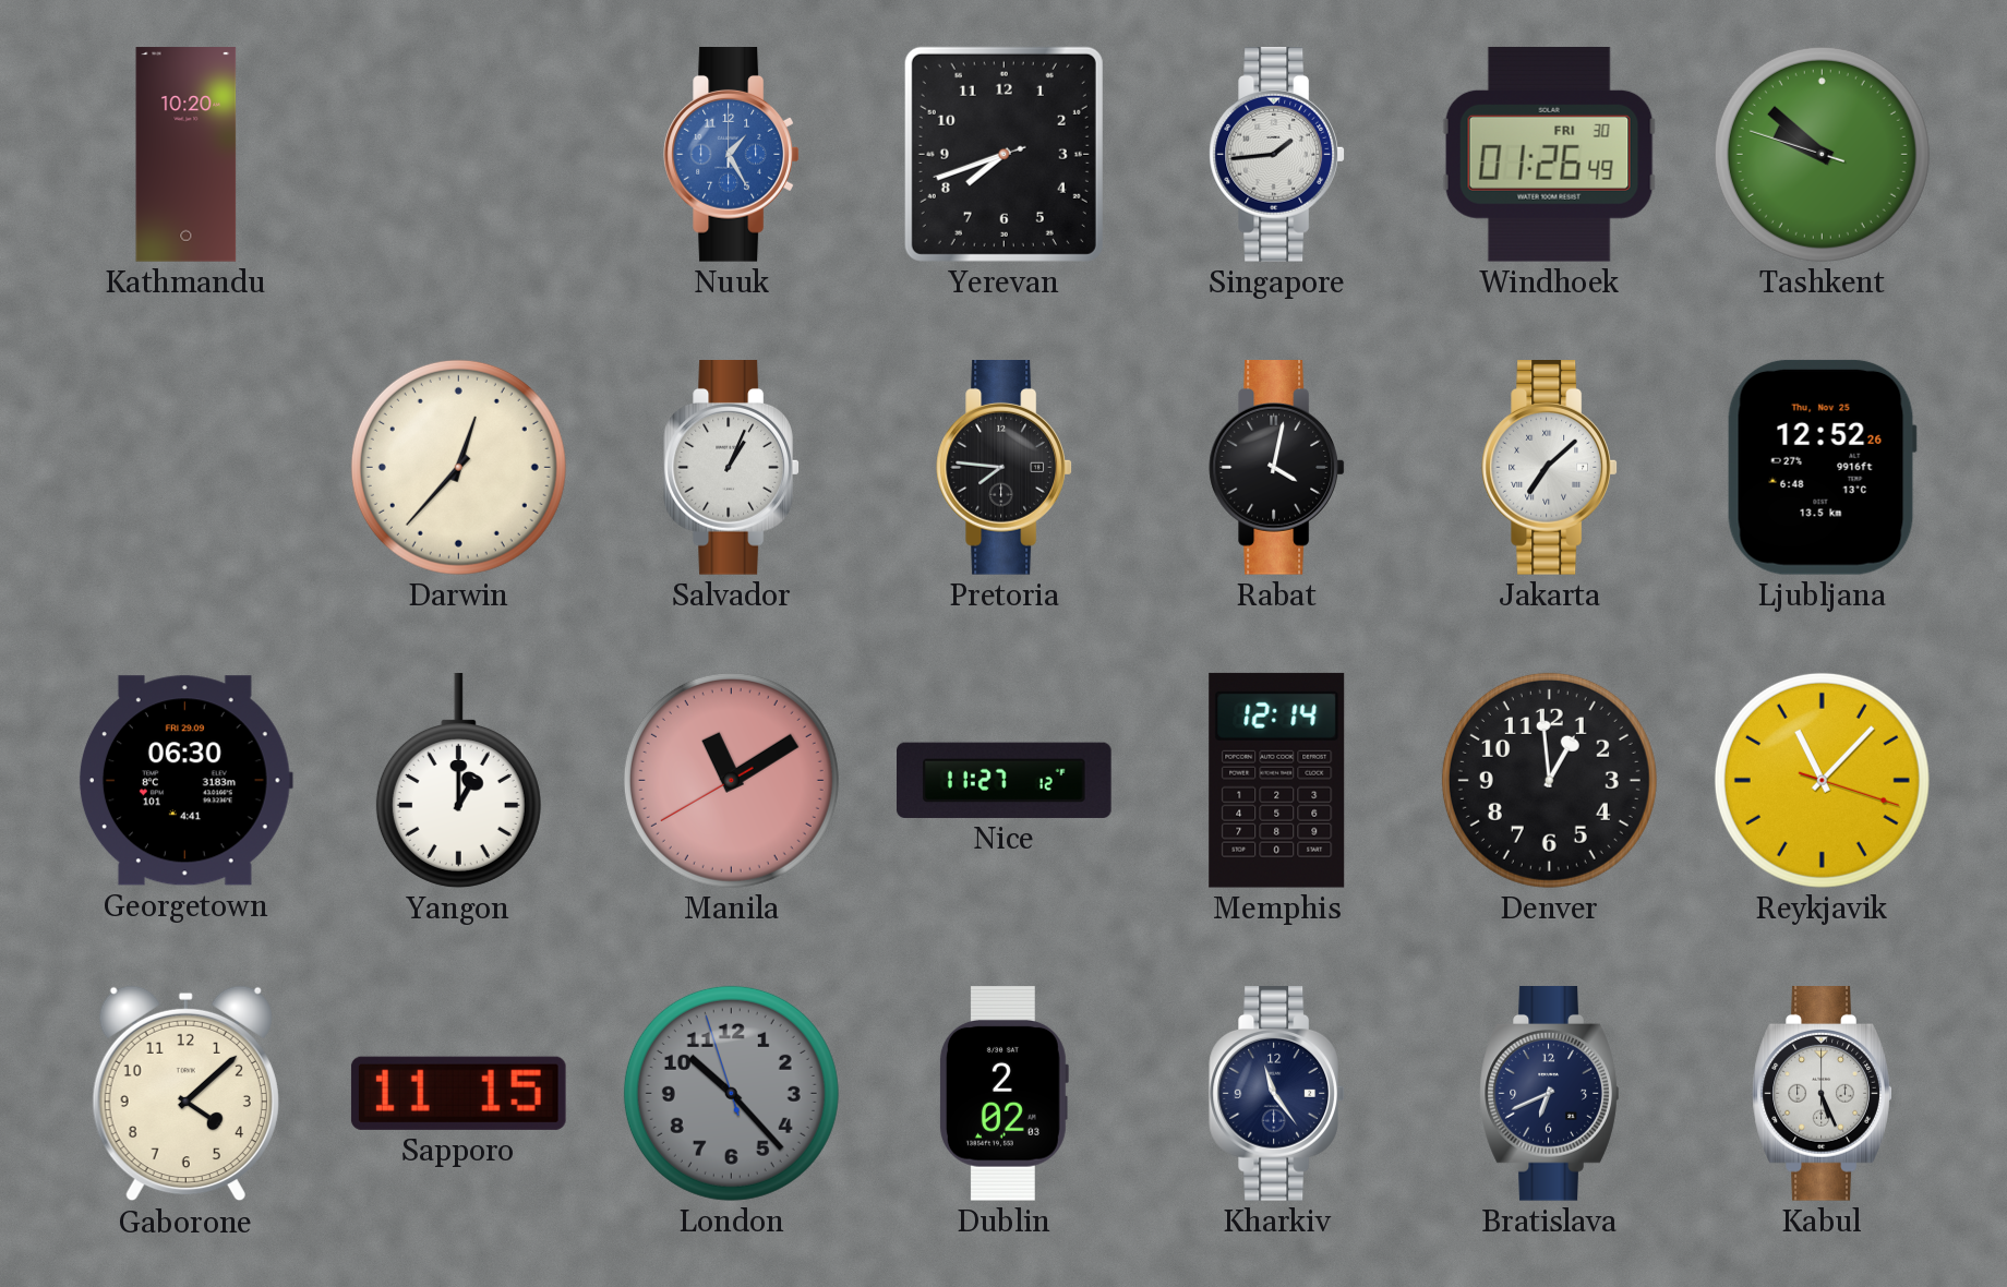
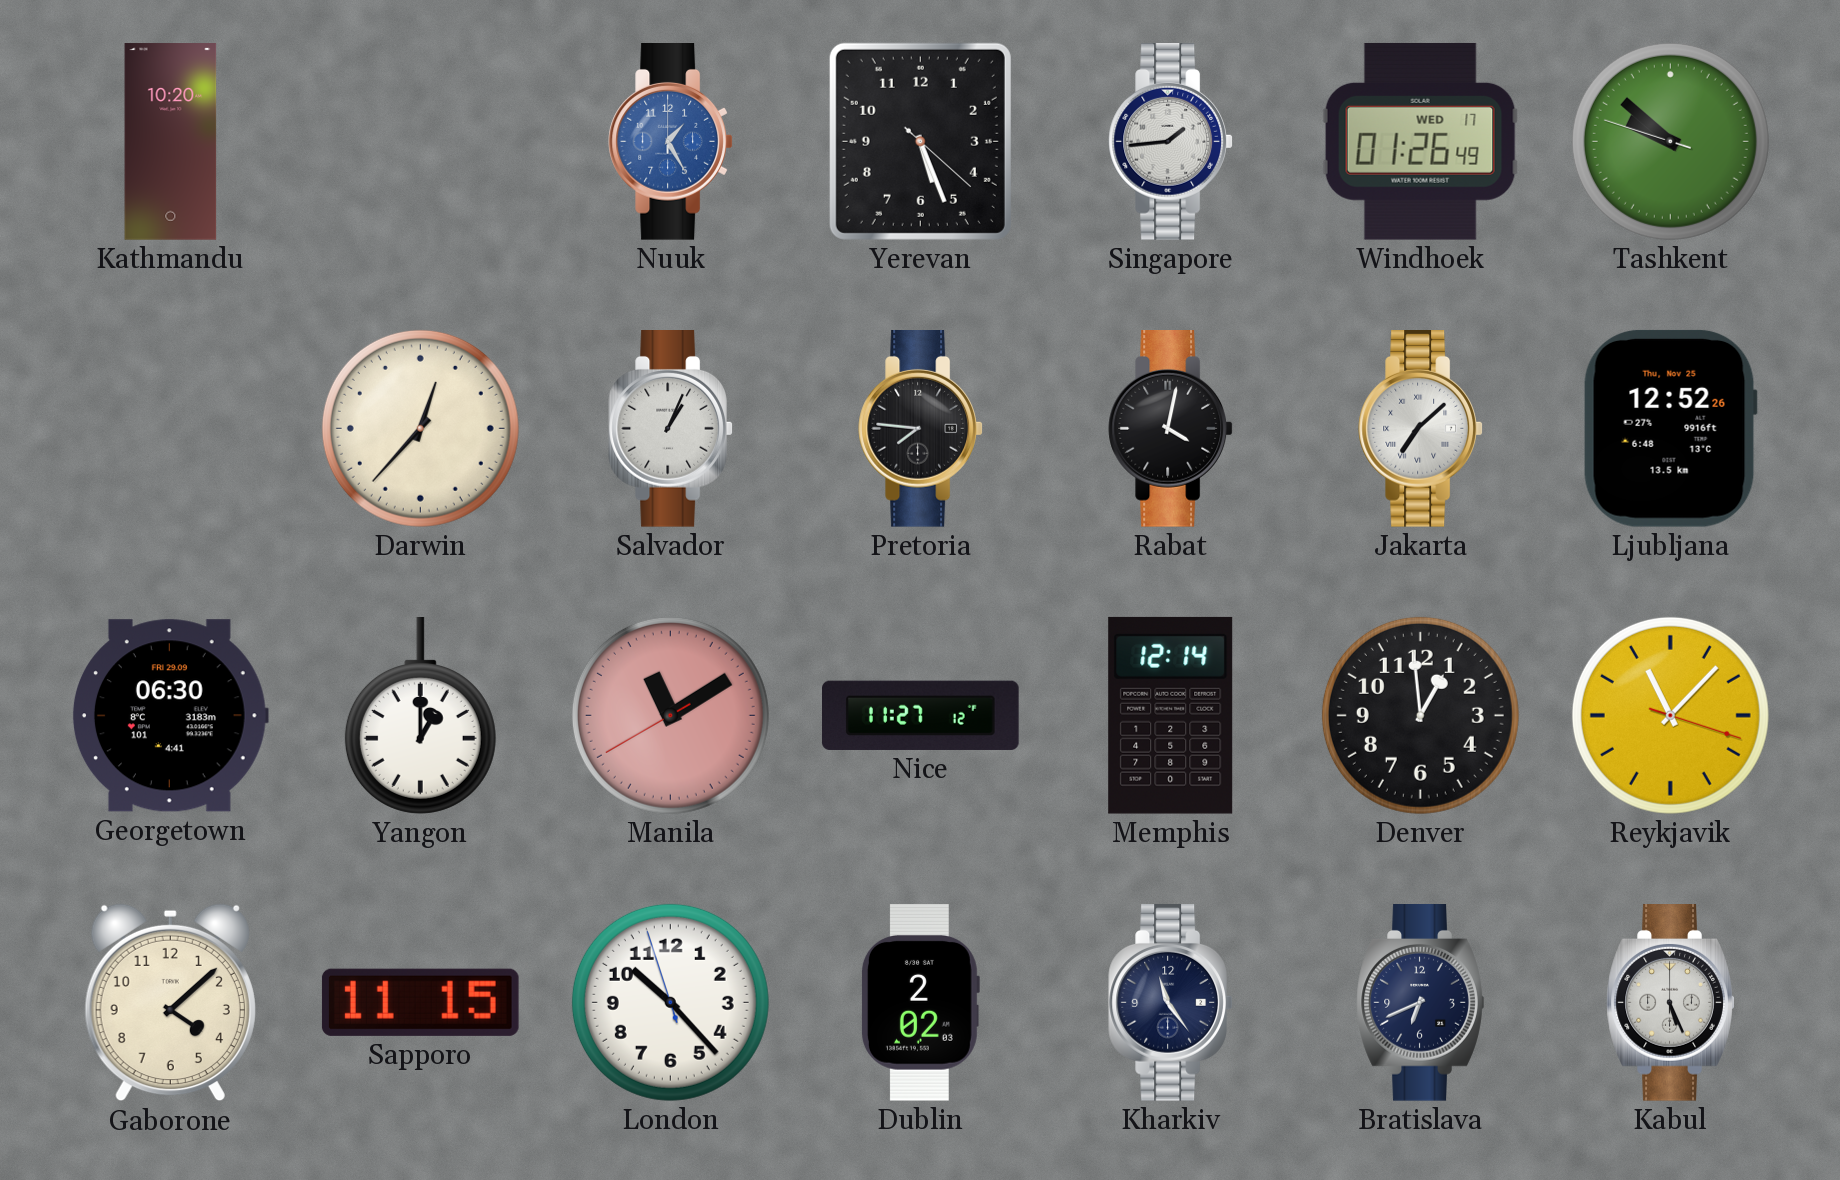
Yerevan: 7:41 -> 5:26 (920, 141)
Windhoek date: FRI 30 -> WED 17 (1420, 141)
London dial: grey -> white (670, 1002)
